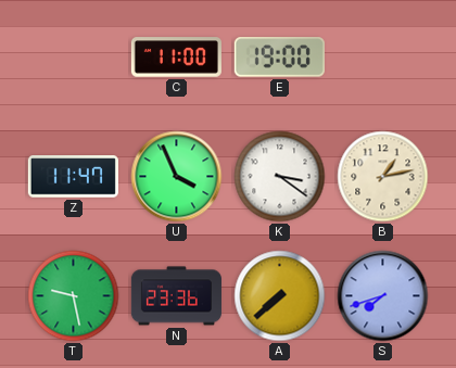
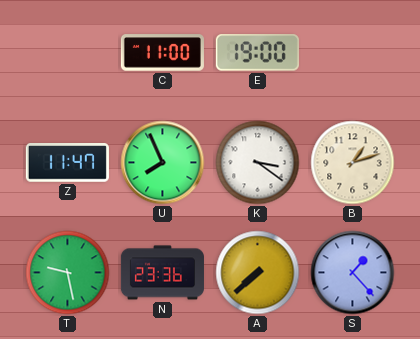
U: 3:56 -> 7:56 (163, 163)
B: 1:13 -> 1:12 (353, 163)
S: 7:42 -> 1:23 (353, 273)
